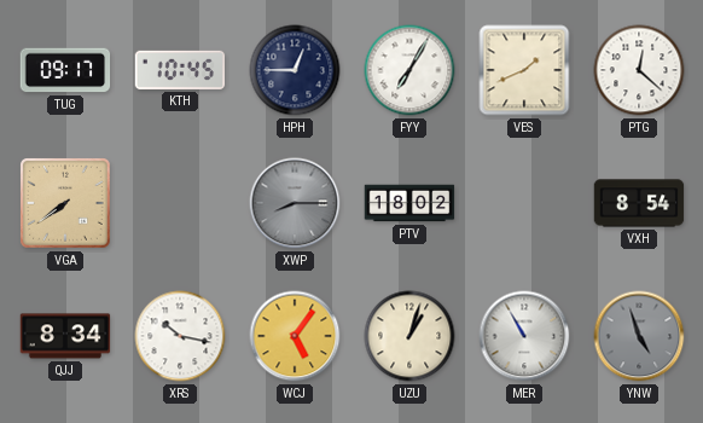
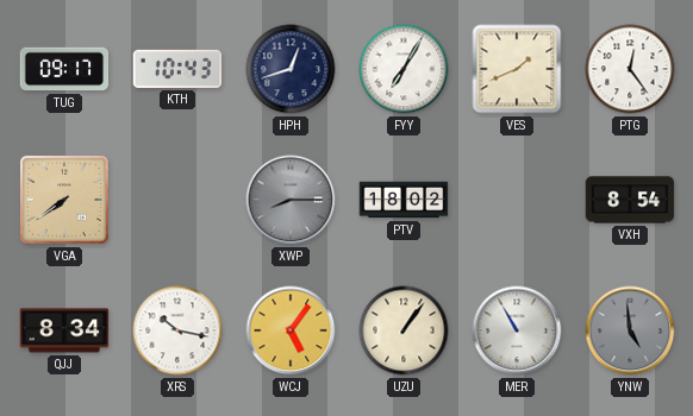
KTH: 10:45 -> 10:43 (177, 69)
HPH: 12:45 -> 12:42 (291, 69)
PTG: 12:22 -> 12:24 (630, 69)
UZU: 1:03 -> 1:06 (404, 330)
YNW: 4:57 -> 4:59 (630, 330)
